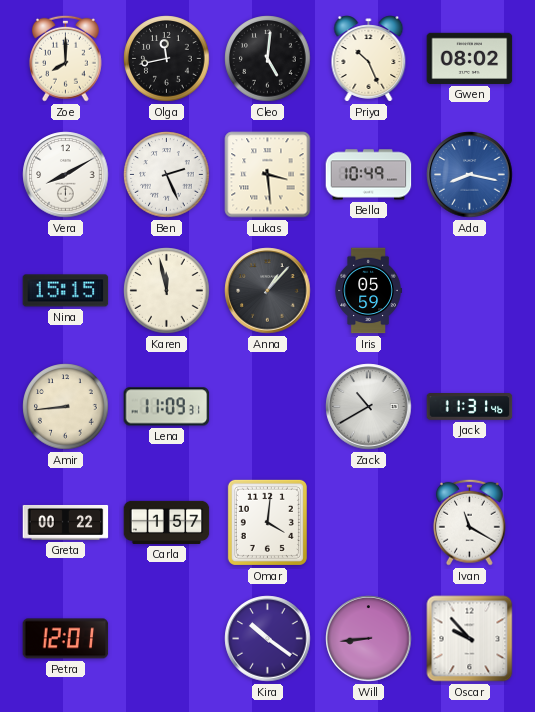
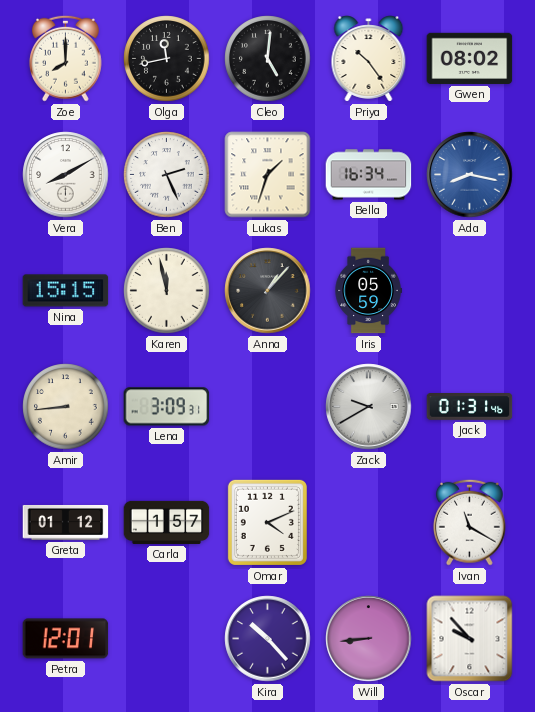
Priya: 10:26 -> 10:24 (369, 59)
Lukas: 3:29 -> 1:33 (268, 175)
Bella: 10:49 -> 16:34 (369, 175)
Lena: 11:09 -> 3:09 (167, 407)
Zack: 10:40 -> 9:40 (369, 407)
Jack: 11:31 -> 01:31 (470, 407)
Greta: 00:22 -> 01:12 (66, 522)
Omar: 4:01 -> 4:11 (267, 522)
Kira: 10:21 -> 10:23 (268, 639)
